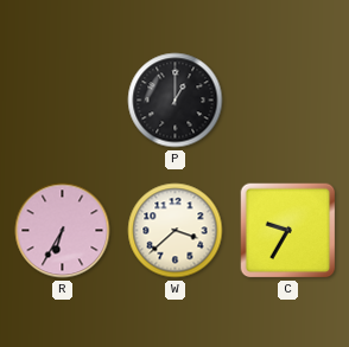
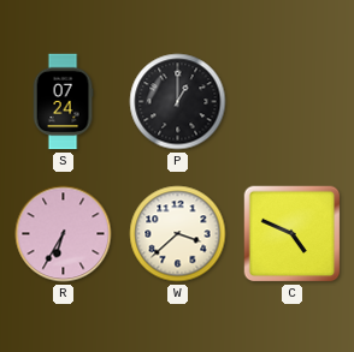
S: none -> 07:24 (63, 102)
C: 9:35 -> 4:49 (293, 234)
